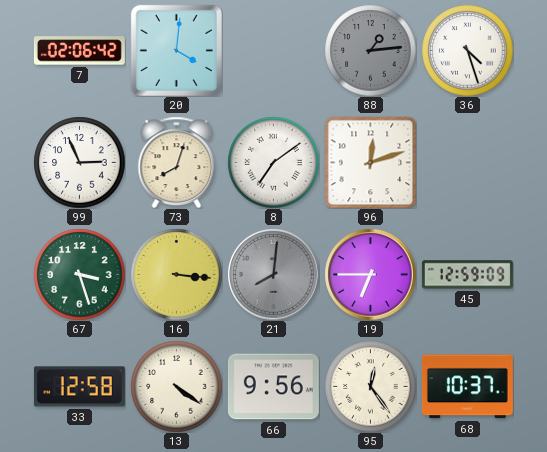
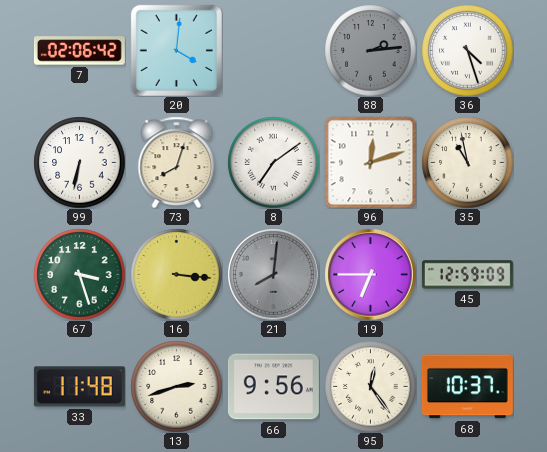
88: 1:14 -> 2:14 (370, 50)
99: 2:56 -> 6:32 (79, 162)
35: none -> 10:58 (467, 162)
33: 12:58 -> 11:48 (79, 387)
13: 4:21 -> 2:42 (176, 386)
